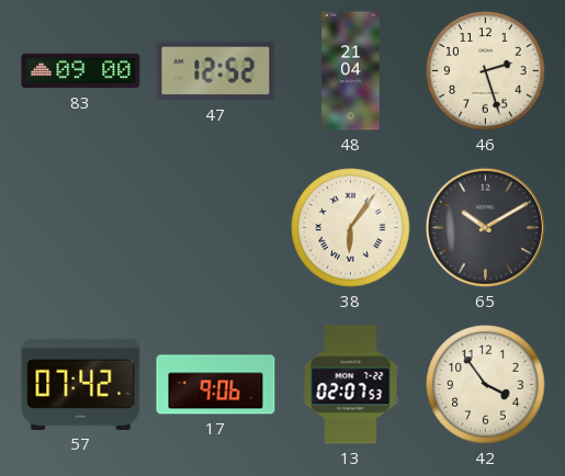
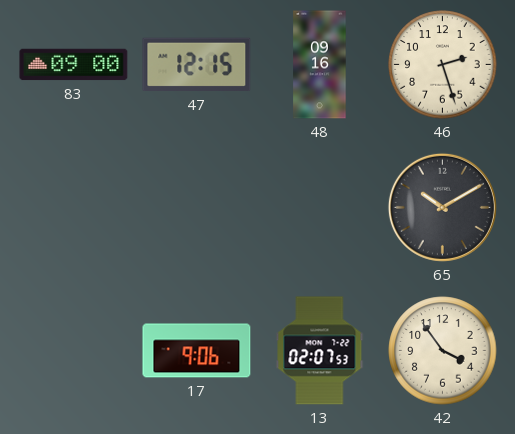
47: 12:52 -> 12:15 (197, 65)
48: 21:04 -> 09:16 (320, 65)
38: 6:06 -> none (351, 228)
57: 07:42 -> none (81, 384)
